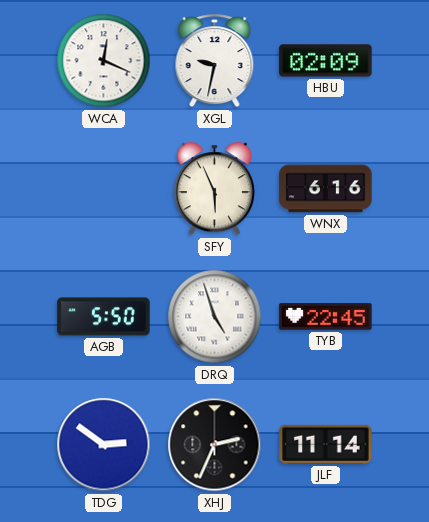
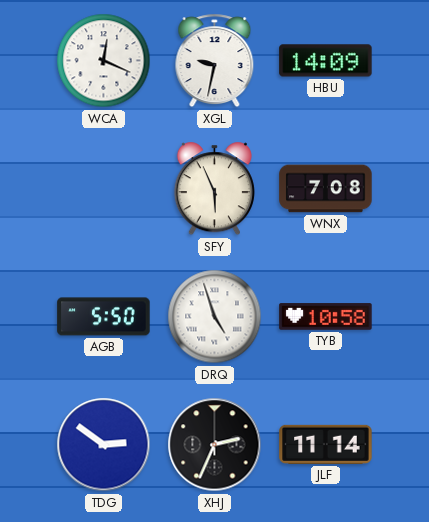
HBU: 02:09 -> 14:09 (326, 61)
WNX: 6:16 -> 7:08 (326, 189)
TYB: 22:45 -> 10:58 (326, 317)
